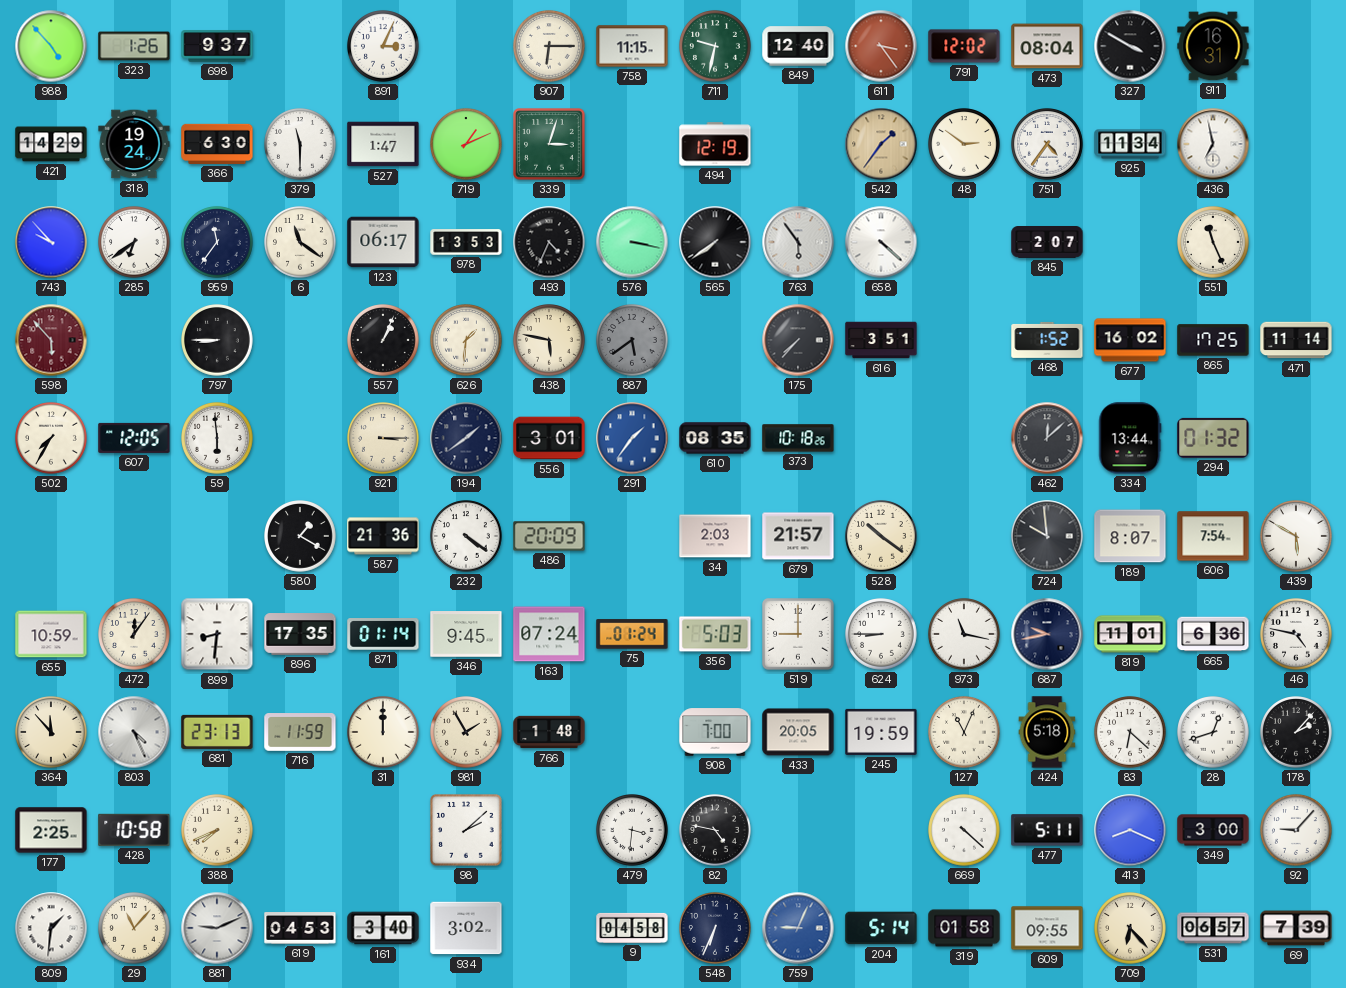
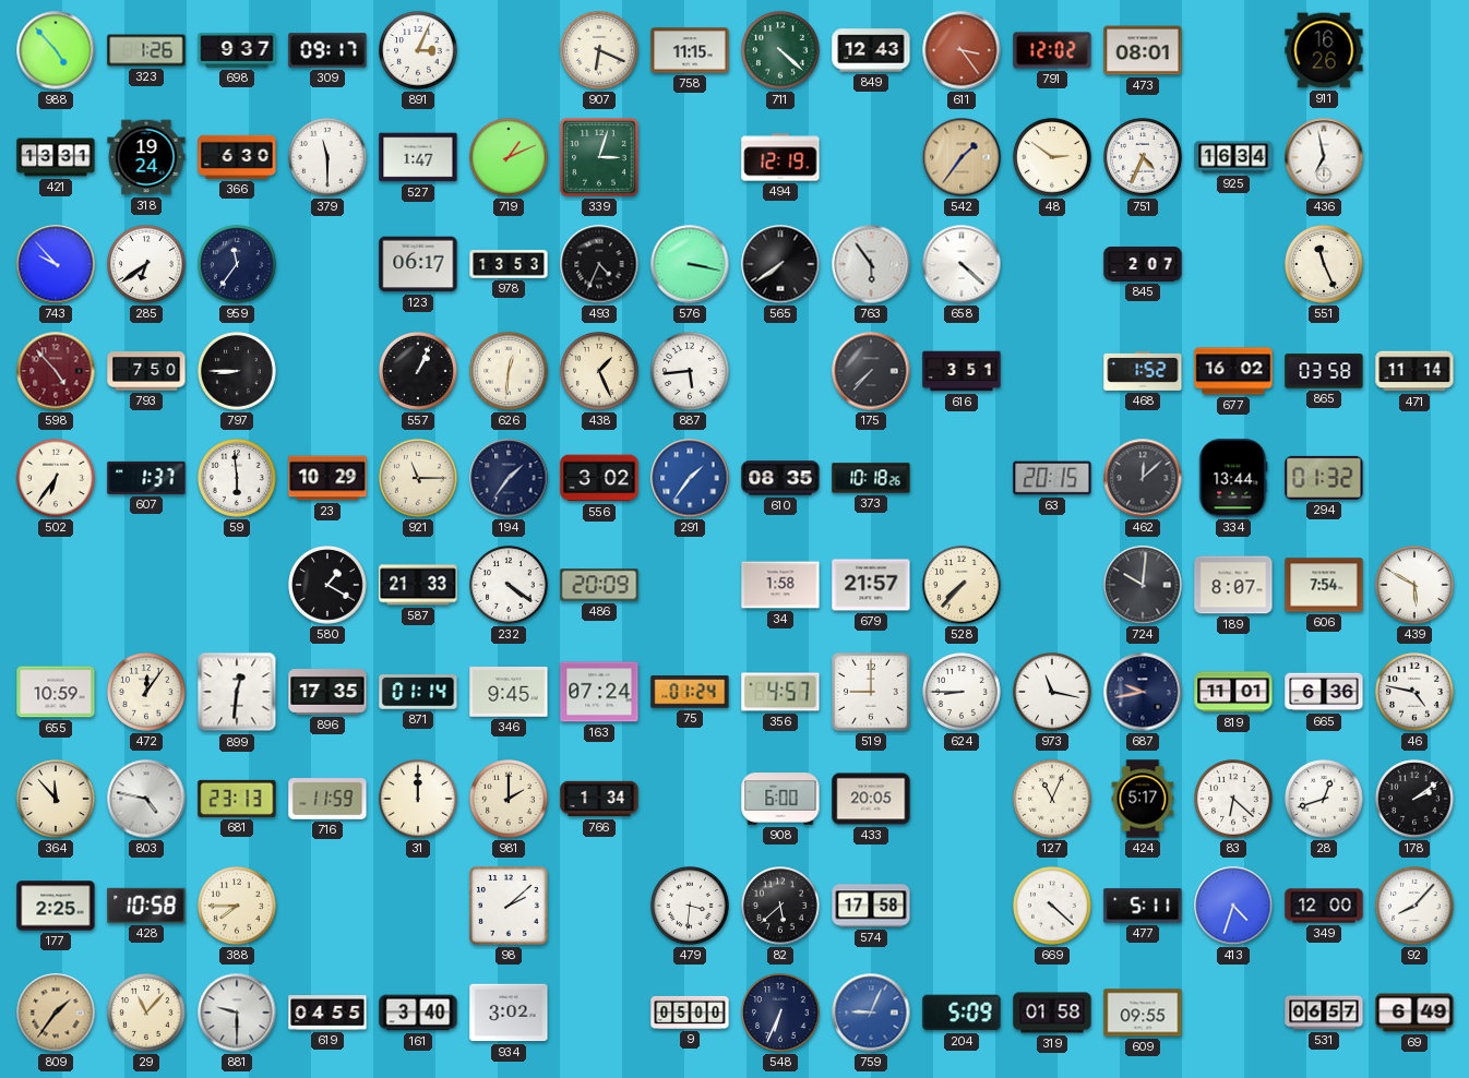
309: none -> 09:17 (327, 50)
907: 6:15 -> 6:19 (599, 50)
711: 9:32 -> 4:22 (780, 50)
849: 12:40 -> 12:43 (871, 50)
473: 08:04 -> 08:01 (1143, 50)
327: 3:50 -> none (1130, 46)
911: 16:31 -> 16:26 (1324, 50)
421: 14:29 -> 13:31 (56, 157)
751: 4:36 -> 4:34 (1143, 157)
925: 11:34 -> 16:34 (1233, 157)
6: 11:21 -> none (300, 242)
598: 5:53 -> 4:53 (56, 371)
793: none -> 7:50 (146, 371)
626: 1:31 -> 12:31 (509, 371)
438: 5:47 -> 1:26 (599, 371)
887: 5:39 -> 5:44 (690, 371)
887 dial: grey -> white (690, 371)
865: 17:25 -> 03:58 (1324, 371)
502: 7:35 -> 6:36 (56, 478)
607: 12:05 -> 1:37 (146, 478)
23: none -> 10:29 (327, 478)
921: 3:15 -> 11:15 (418, 478)
194: 1:39 -> 1:36 (509, 478)
556: 3:01 -> 3:02 (599, 478)
63: none -> 20:15 (1052, 478)
587: 21:36 -> 21:33 (418, 585)
34: 2:03 -> 1:58 (780, 585)
528: 10:21 -> 7:37 (962, 585)
724: 9:59 -> 10:01 (1143, 585)
899: 8:31 -> 12:31 (237, 692)
356: 5:03 -> 4:57 (780, 692)
803: 4:26 -> 4:47 (146, 799)
981: 1:55 -> 2:00 (509, 799)
766: 1:48 -> 1:34 (599, 799)
908: 7:00 -> 6:00 (780, 799)
245: 19:59 -> none (881, 732)
424: 5:18 -> 5:17 (1143, 799)
178: 2:07 -> 2:09 (1414, 799)
388: 7:41 -> 7:45 (237, 906)
82: 4:47 -> 5:38 (780, 906)
574: none -> 17:58 (871, 906)
413: 8:19 -> 4:33 (1233, 906)
349: 3:00 -> 12:00 (1324, 906)
92: 9:07 -> 8:07 (1414, 906)
809: 1:31 -> 1:36 (56, 1013)
809 dial: white -> champagne (56, 1013)
881: 9:11 -> 9:30 (237, 1013)
619: 04:53 -> 04:55 (327, 1013)
9: 04:58 -> 05:00 (690, 1013)
204: 5:14 -> 5:09 (962, 1013)
709: 6:23 -> none (1130, 928)
69: 7:39 -> 6:49 (1414, 1013)
